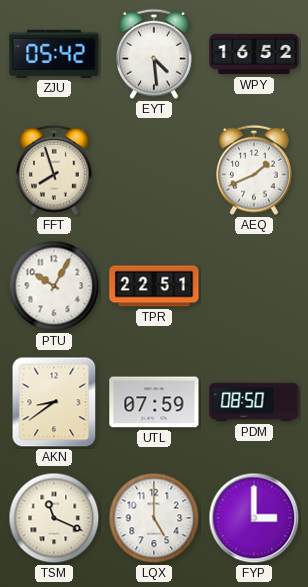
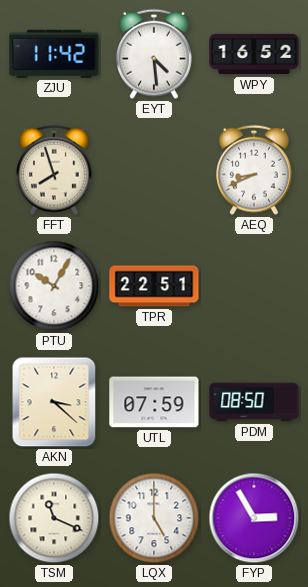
ZJU: 05:42 -> 11:42 (54, 54)
AEQ: 1:41 -> 8:41 (255, 170)
AKN: 8:39 -> 3:22 (54, 402)
FYP: 3:00 -> 2:55 (254, 518)
